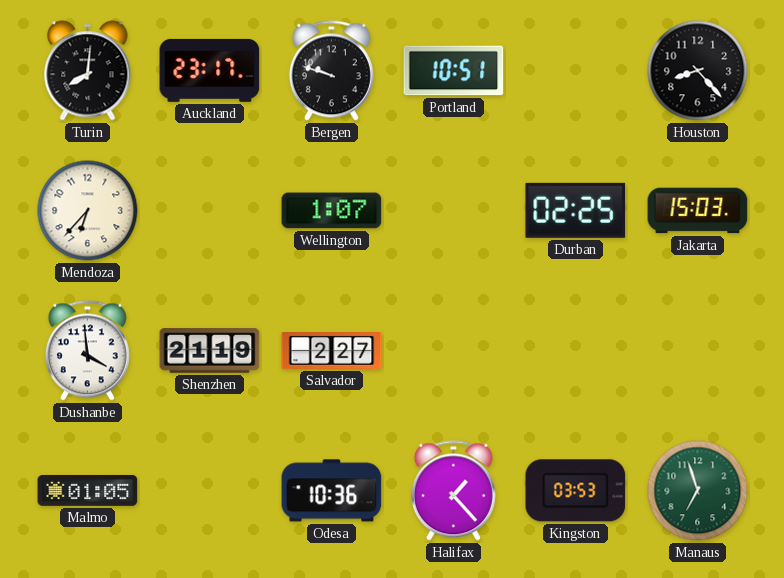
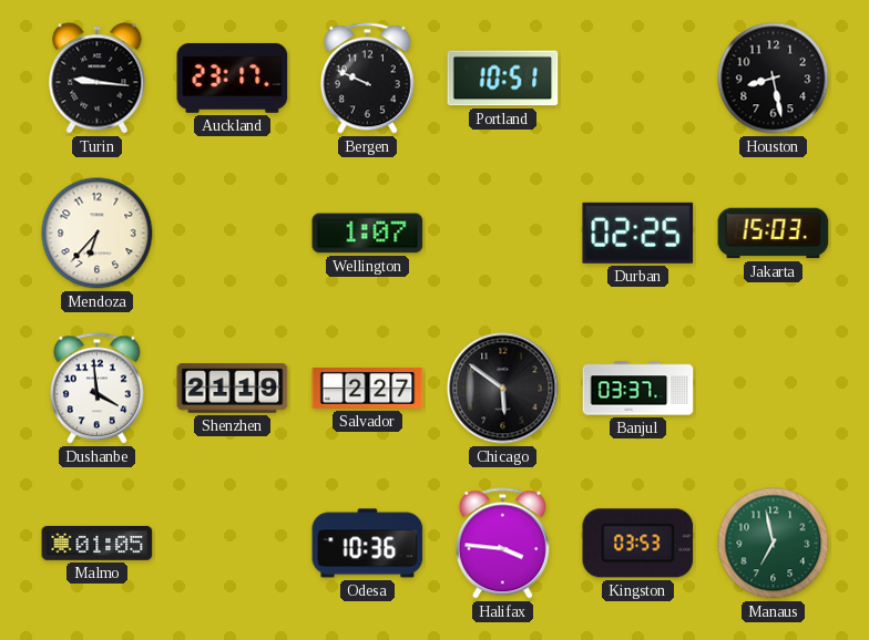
Turin: 8:01 -> 9:16 (98, 79)
Bergen: 9:48 -> 9:49 (367, 79)
Houston: 8:23 -> 8:28 (774, 79)
Chicago: none -> 5:51 (503, 389)
Banjul: none -> 03:37 (638, 389)
Halifax: 1:23 -> 3:46 (502, 544)
Manaus: 6:57 -> 6:58 (774, 544)
